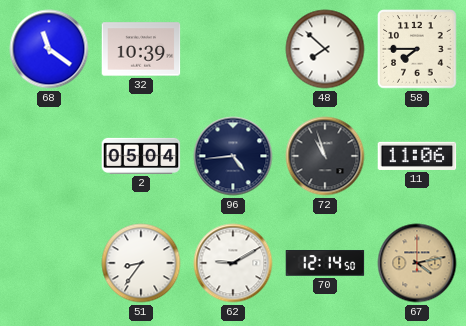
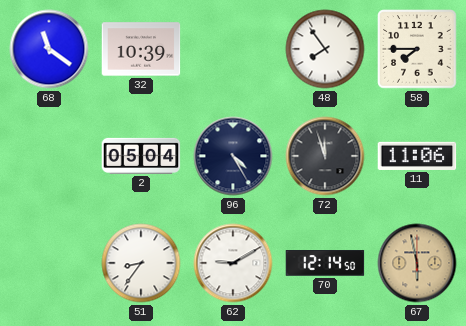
48: 7:52 -> 7:54 (325, 49)
96: 4:44 -> 4:25 (233, 156)
72: 10:57 -> 11:57 (325, 156)
67: 4:13 -> 5:58 (417, 263)
